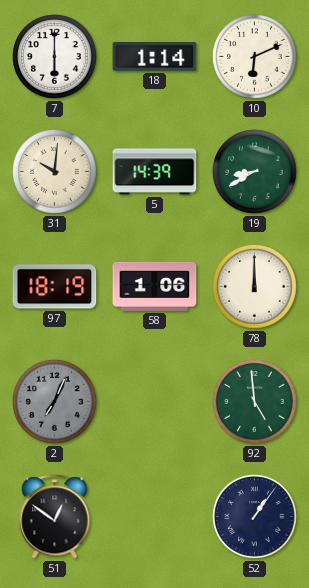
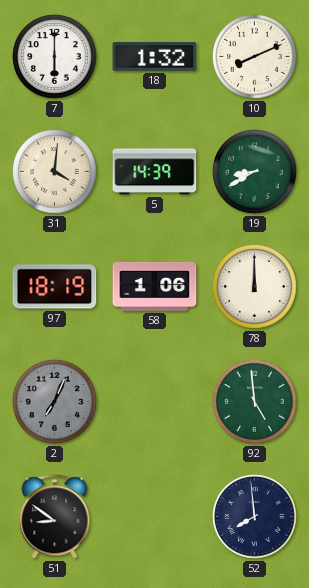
18: 1:14 -> 1:32 (155, 57)
10: 6:11 -> 8:11 (255, 57)
31: 10:01 -> 4:01 (55, 172)
51: 12:51 -> 8:51 (55, 517)
52: 1:06 -> 7:59 (255, 517)
